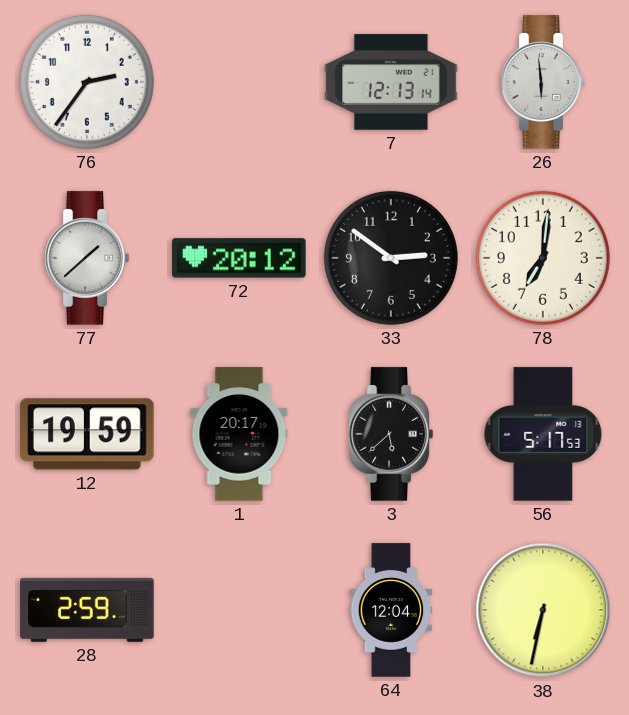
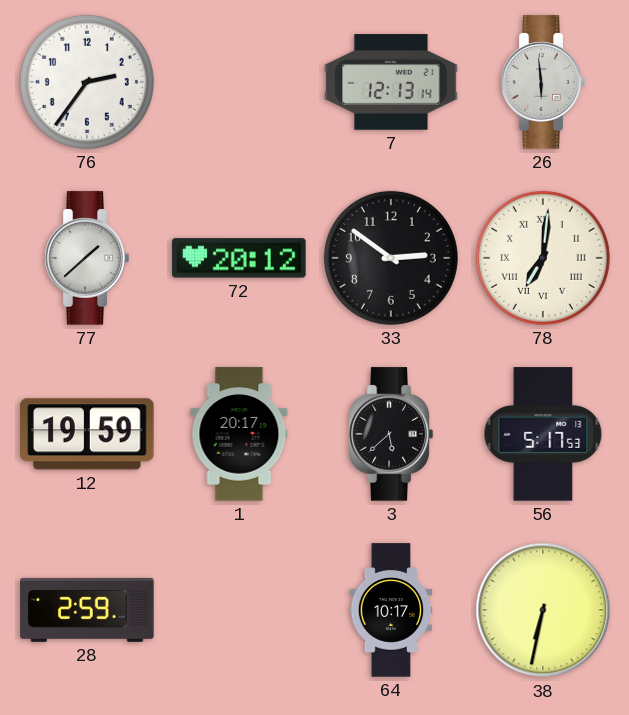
78 numerals: Arabic -> Roman (543, 258)
64: 12:04 -> 10:17 (391, 610)
